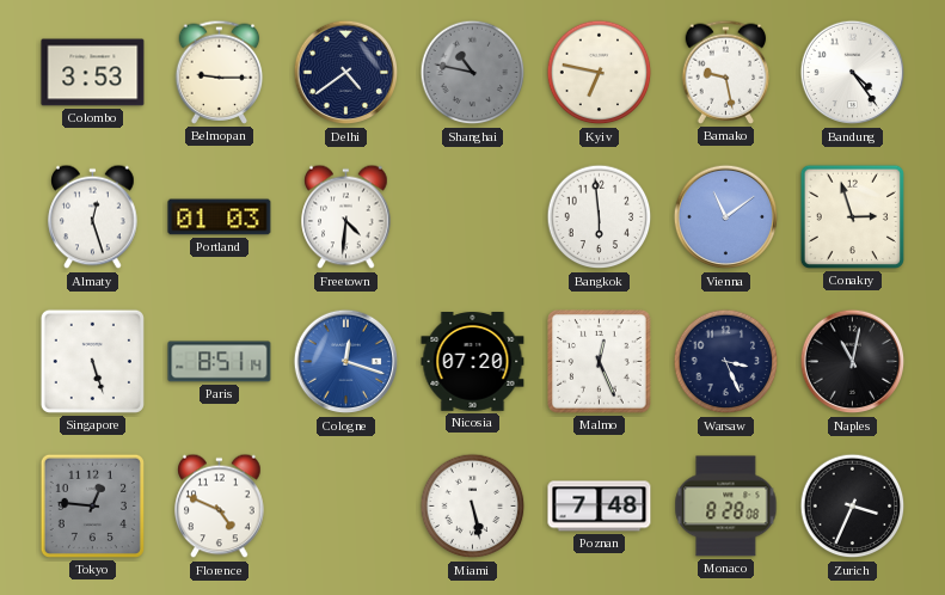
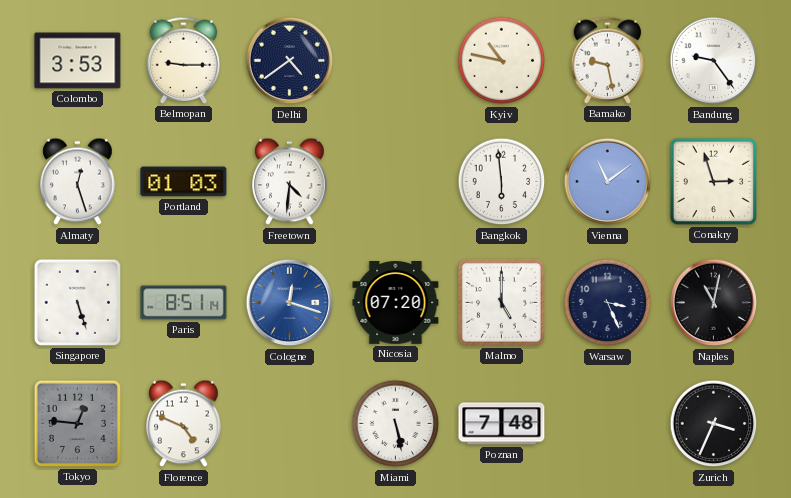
Shanghai: 10:47 -> none (473, 73)
Kyiv: 6:47 -> 10:47 (502, 61)
Bandung: 4:24 -> 9:24 (714, 61)
Malmo: 12:26 -> 5:00 (502, 303)
Monaco: 8:28 -> none (726, 507)
